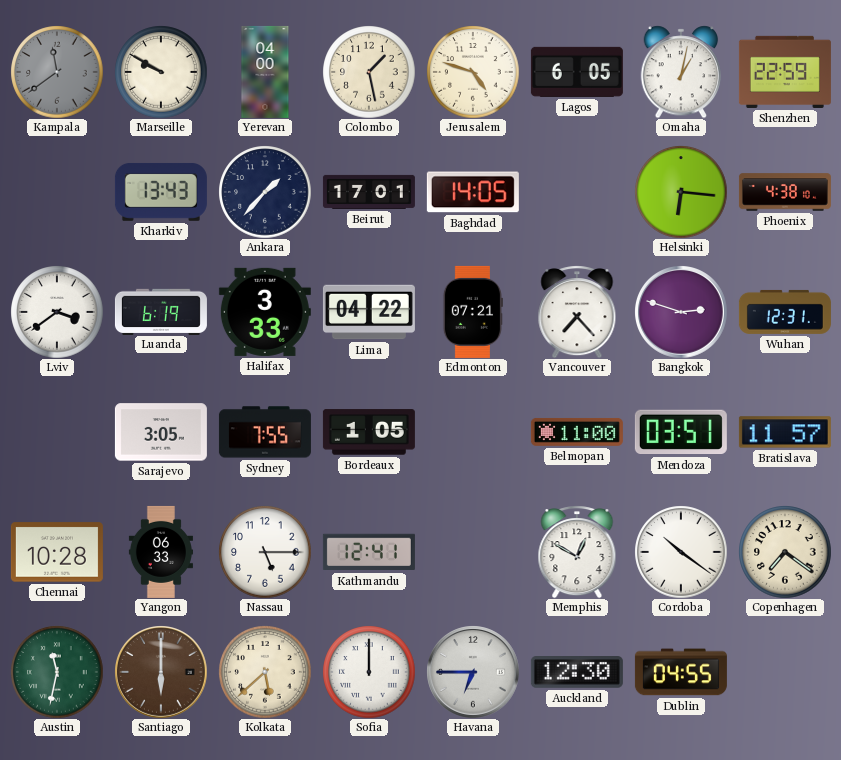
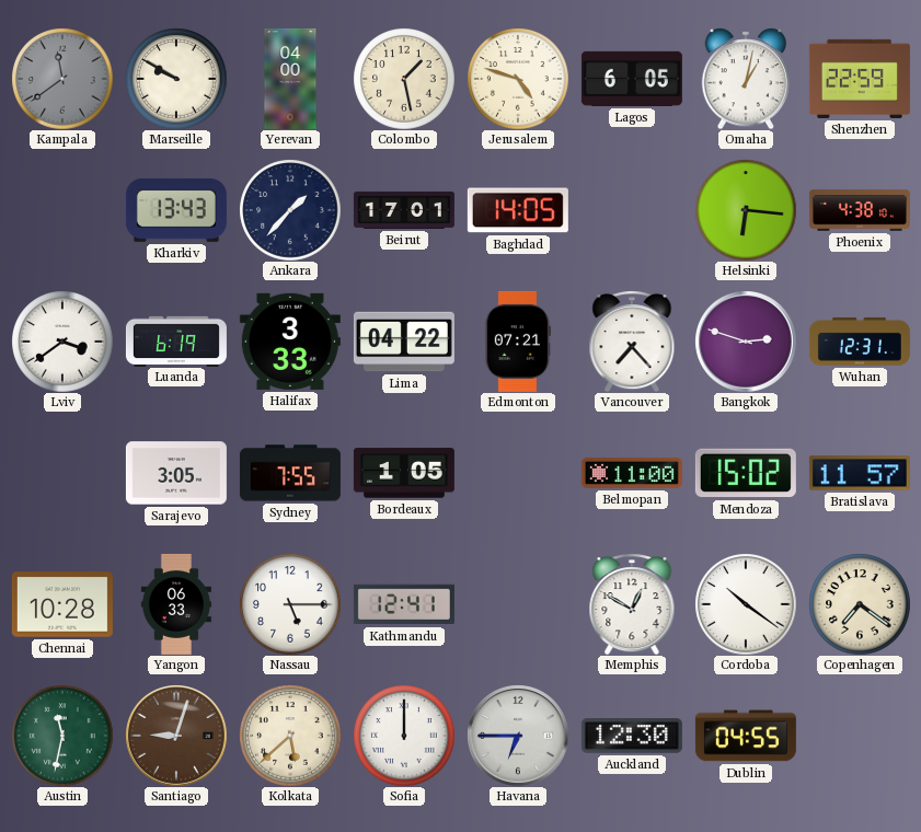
Mendoza: 03:51 -> 15:02 (746, 473)
Santiago: 6:00 -> 9:03 (176, 736)
